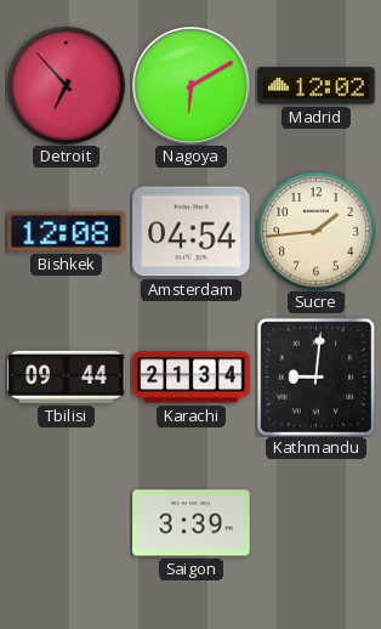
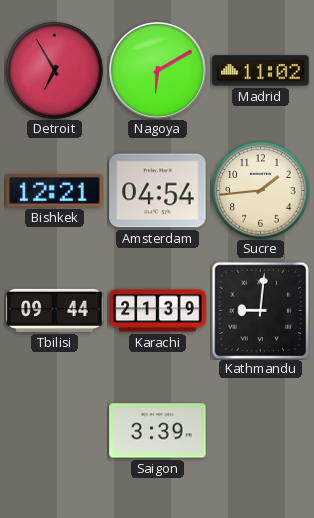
Detroit: 6:53 -> 6:55 (55, 71)
Madrid: 12:02 -> 11:02 (261, 71)
Bishkek: 12:08 -> 12:21 (55, 191)
Karachi: 21:34 -> 21:39 (158, 311)
